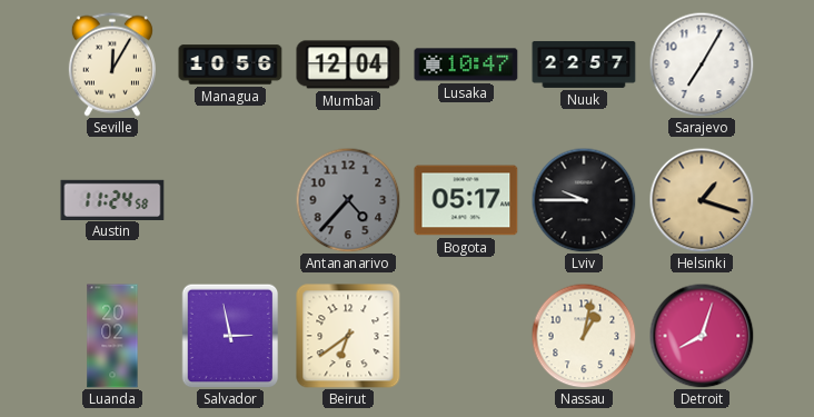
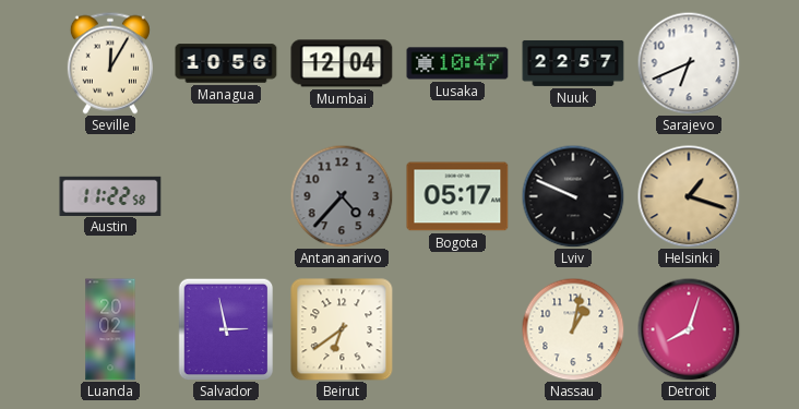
Sarajevo: 7:05 -> 6:41 (689, 63)
Austin: 11:24 -> 11:22 (110, 195)
Lviv: 9:45 -> 9:49 (573, 196)
